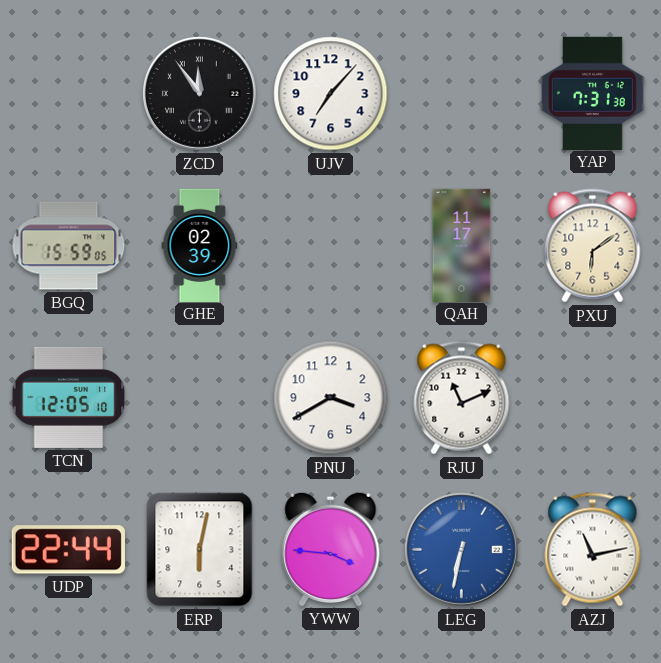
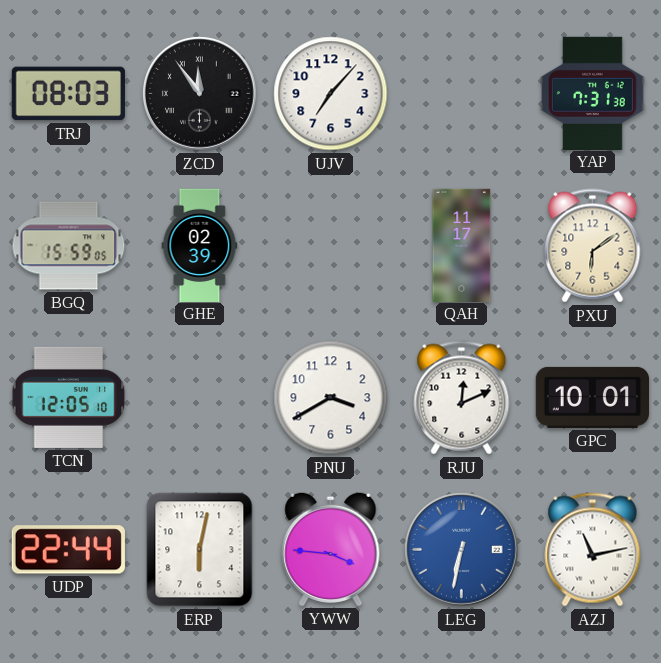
TRJ: none -> 08:03 (68, 94)
RJU: 11:11 -> 12:11 (462, 398)
GPC: none -> 10:01 (592, 397)
